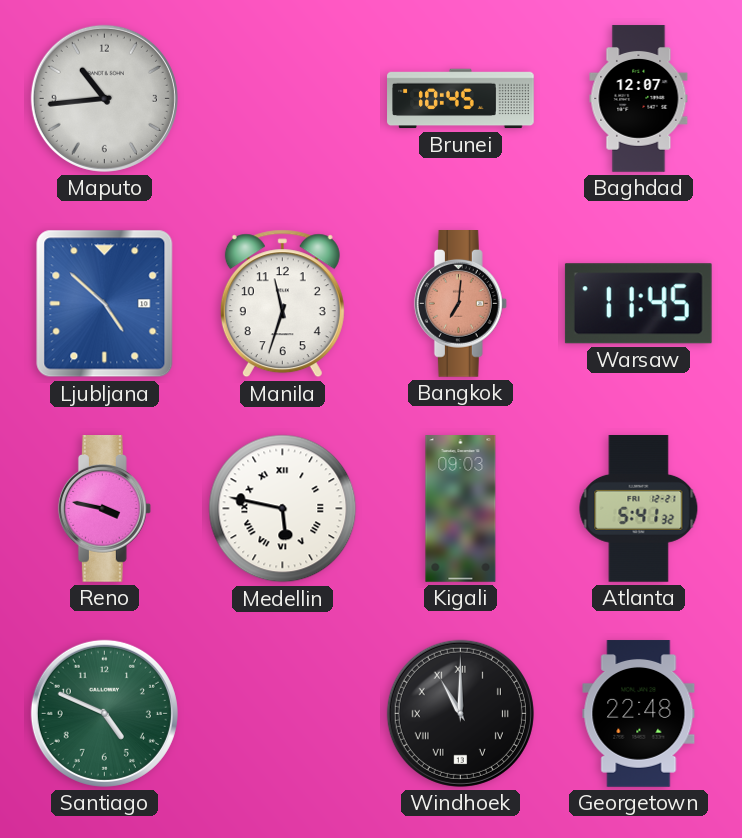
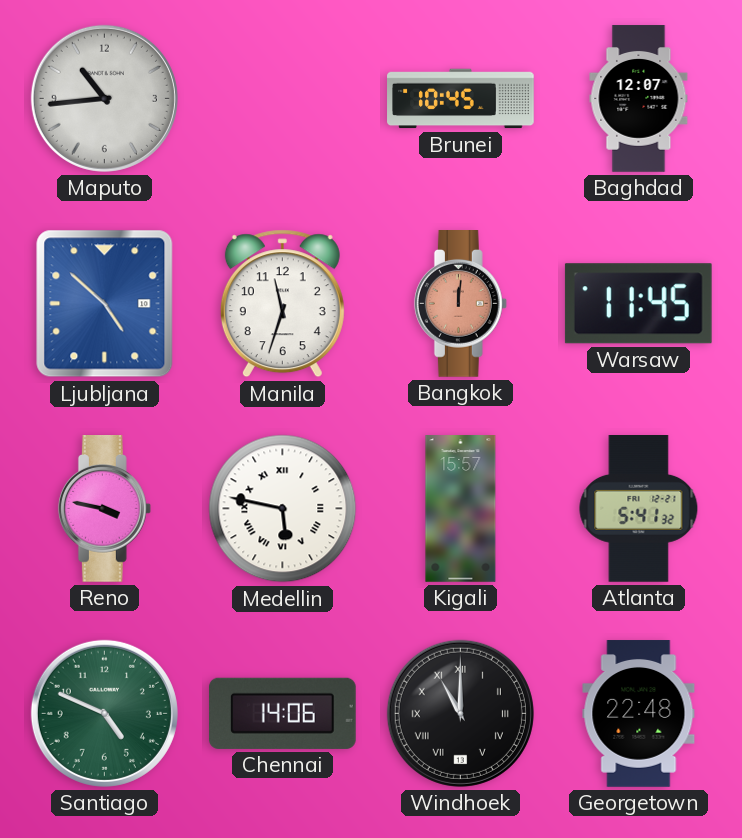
Bangkok: 7:01 -> 12:01 (460, 304)
Kigali: 09:03 -> 15:57 (461, 509)
Chennai: none -> 14:06 (282, 713)
